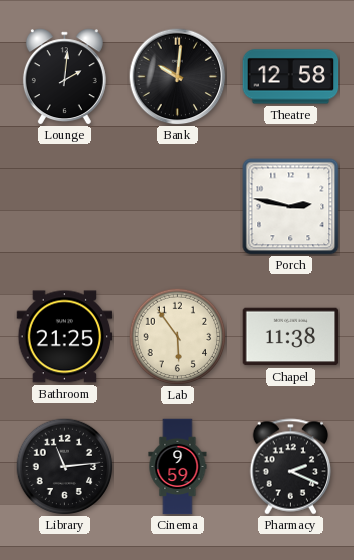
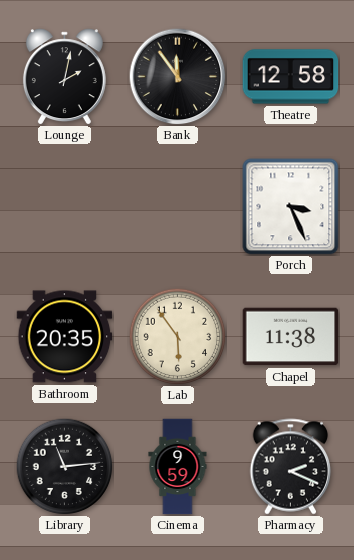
Lounge: 2:01 -> 2:02 (64, 77)
Bank: 10:01 -> 11:54 (178, 77)
Porch: 2:47 -> 3:26 (291, 207)
Bathroom: 21:25 -> 20:35 (65, 337)
